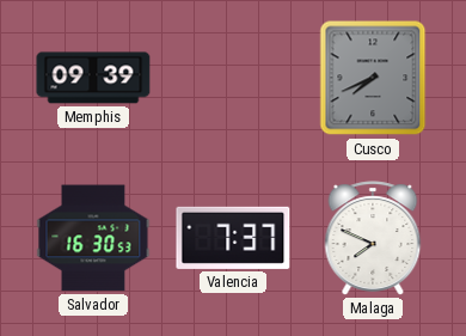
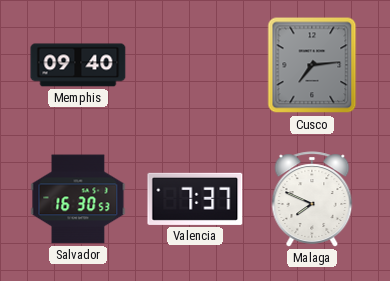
Memphis: 09:39 -> 09:40 (78, 65)
Cusco: 7:41 -> 7:14 (312, 65)
